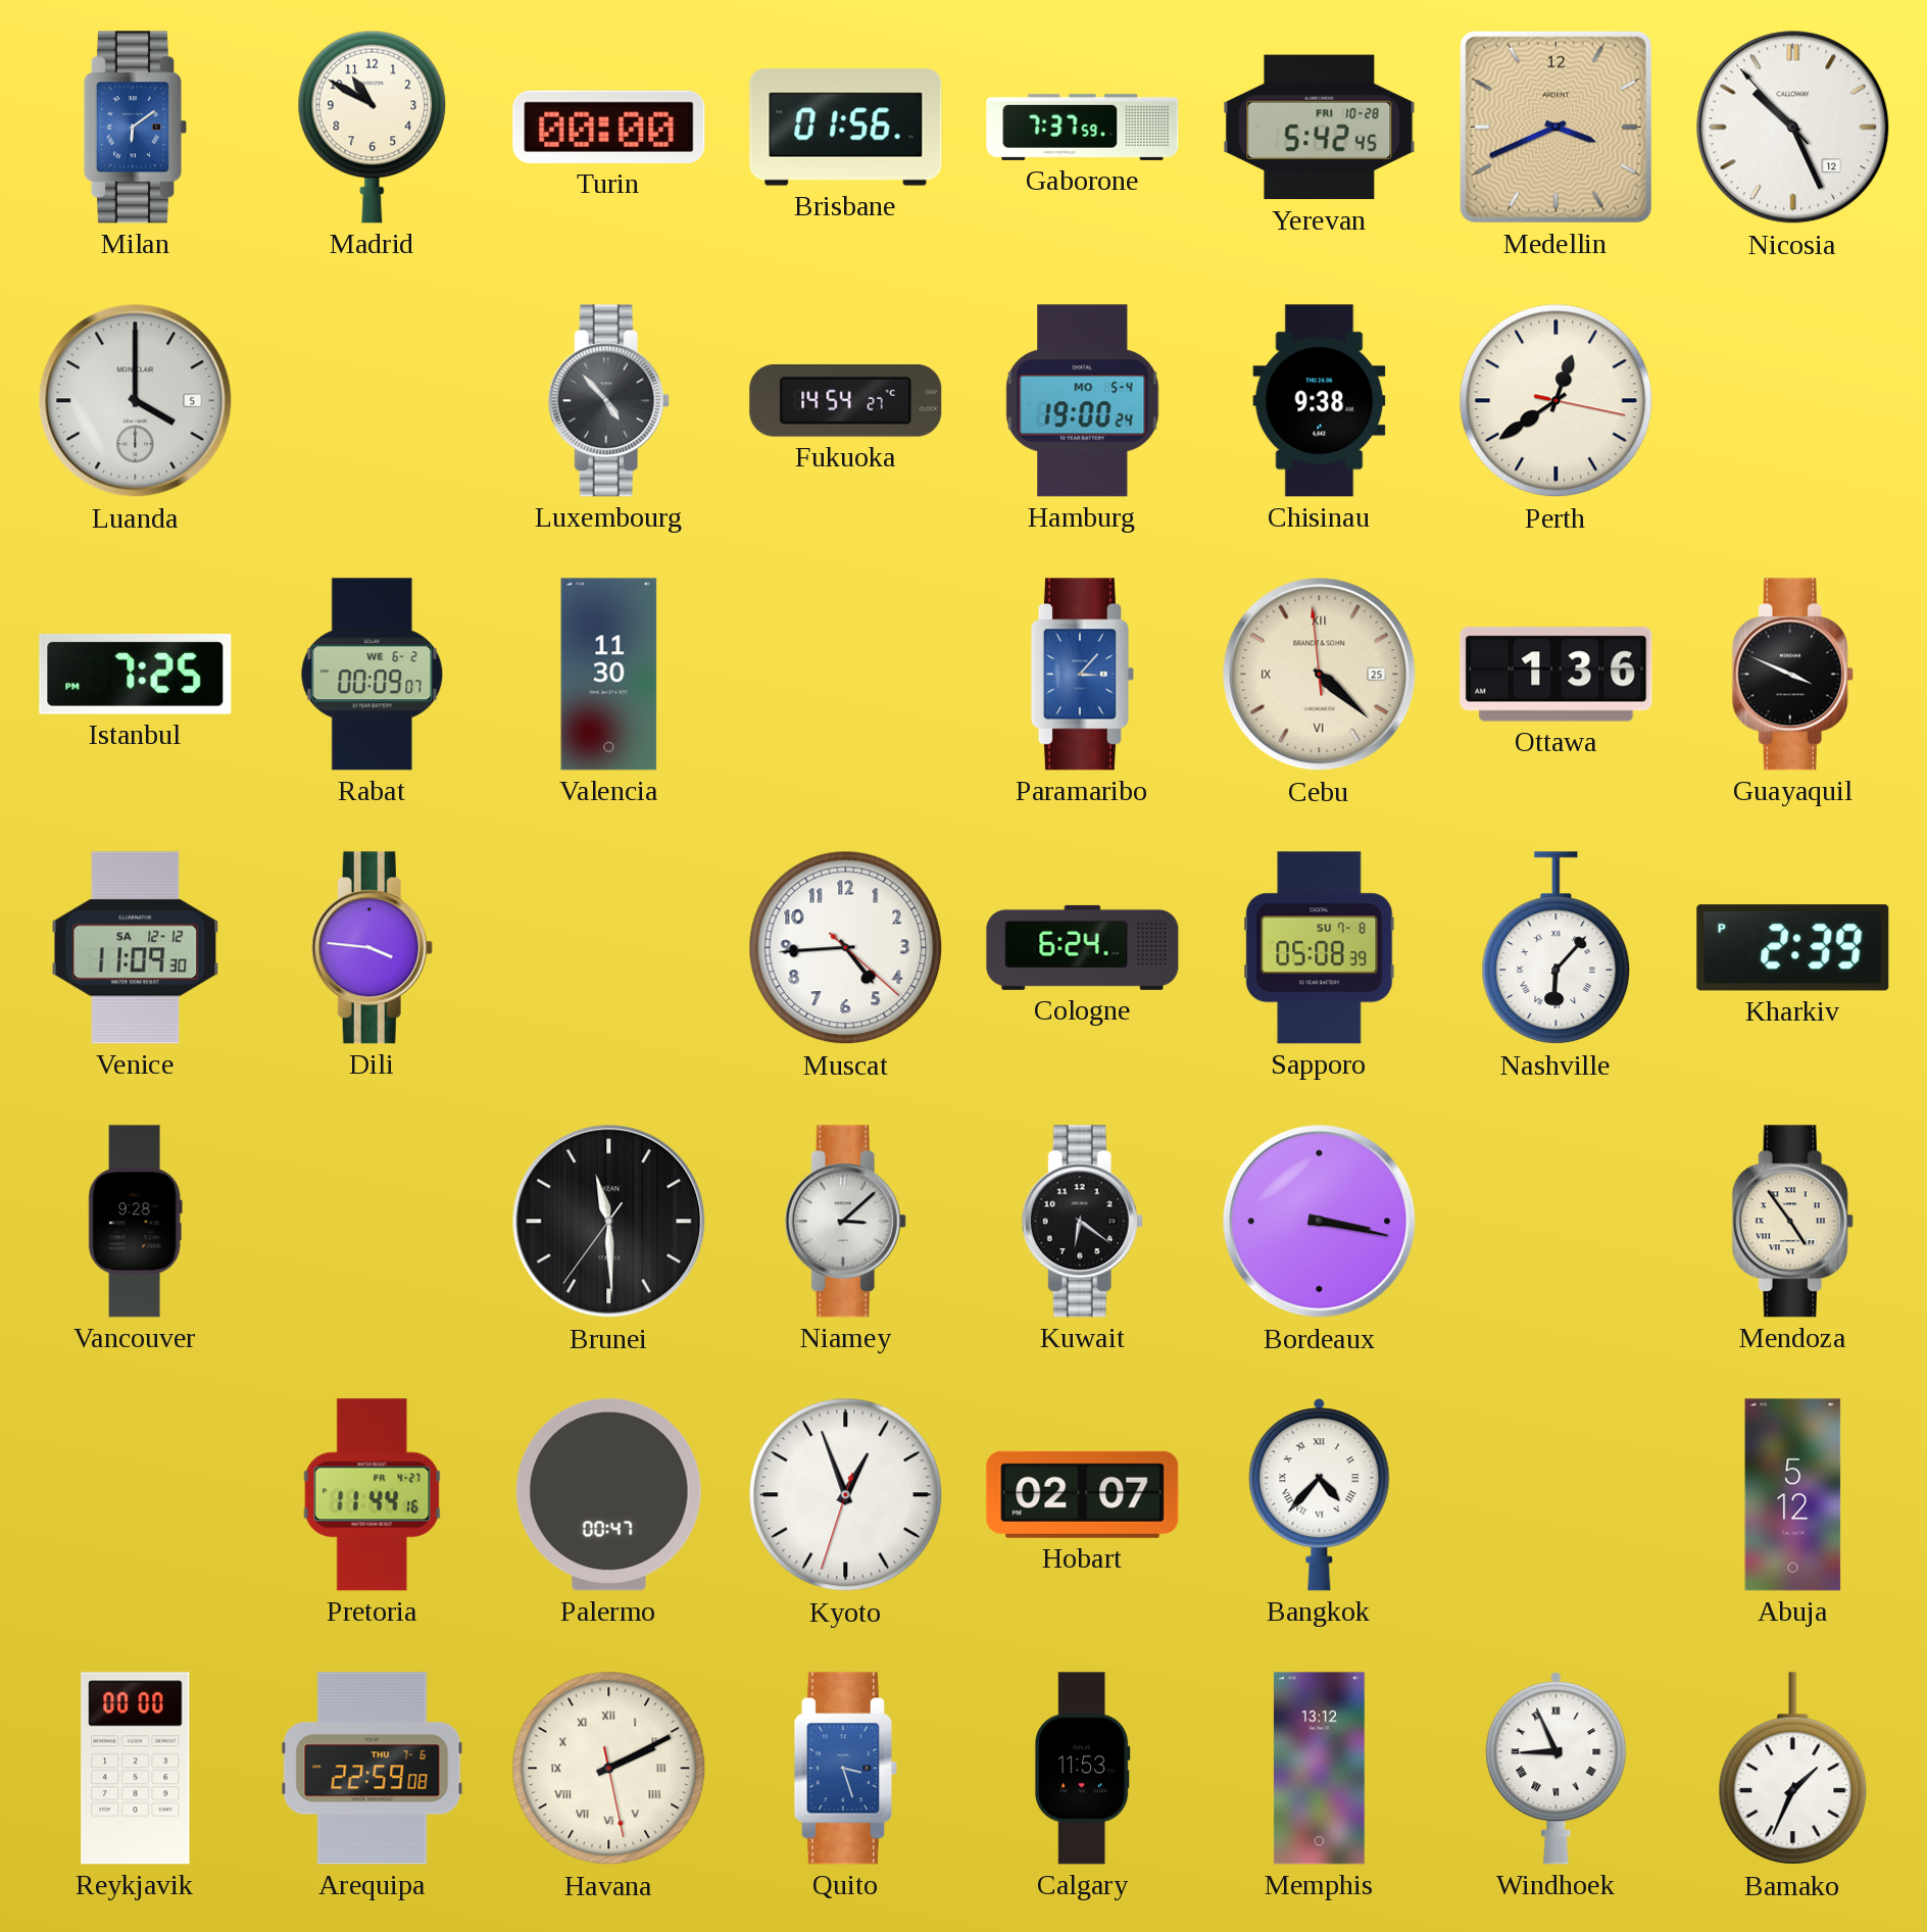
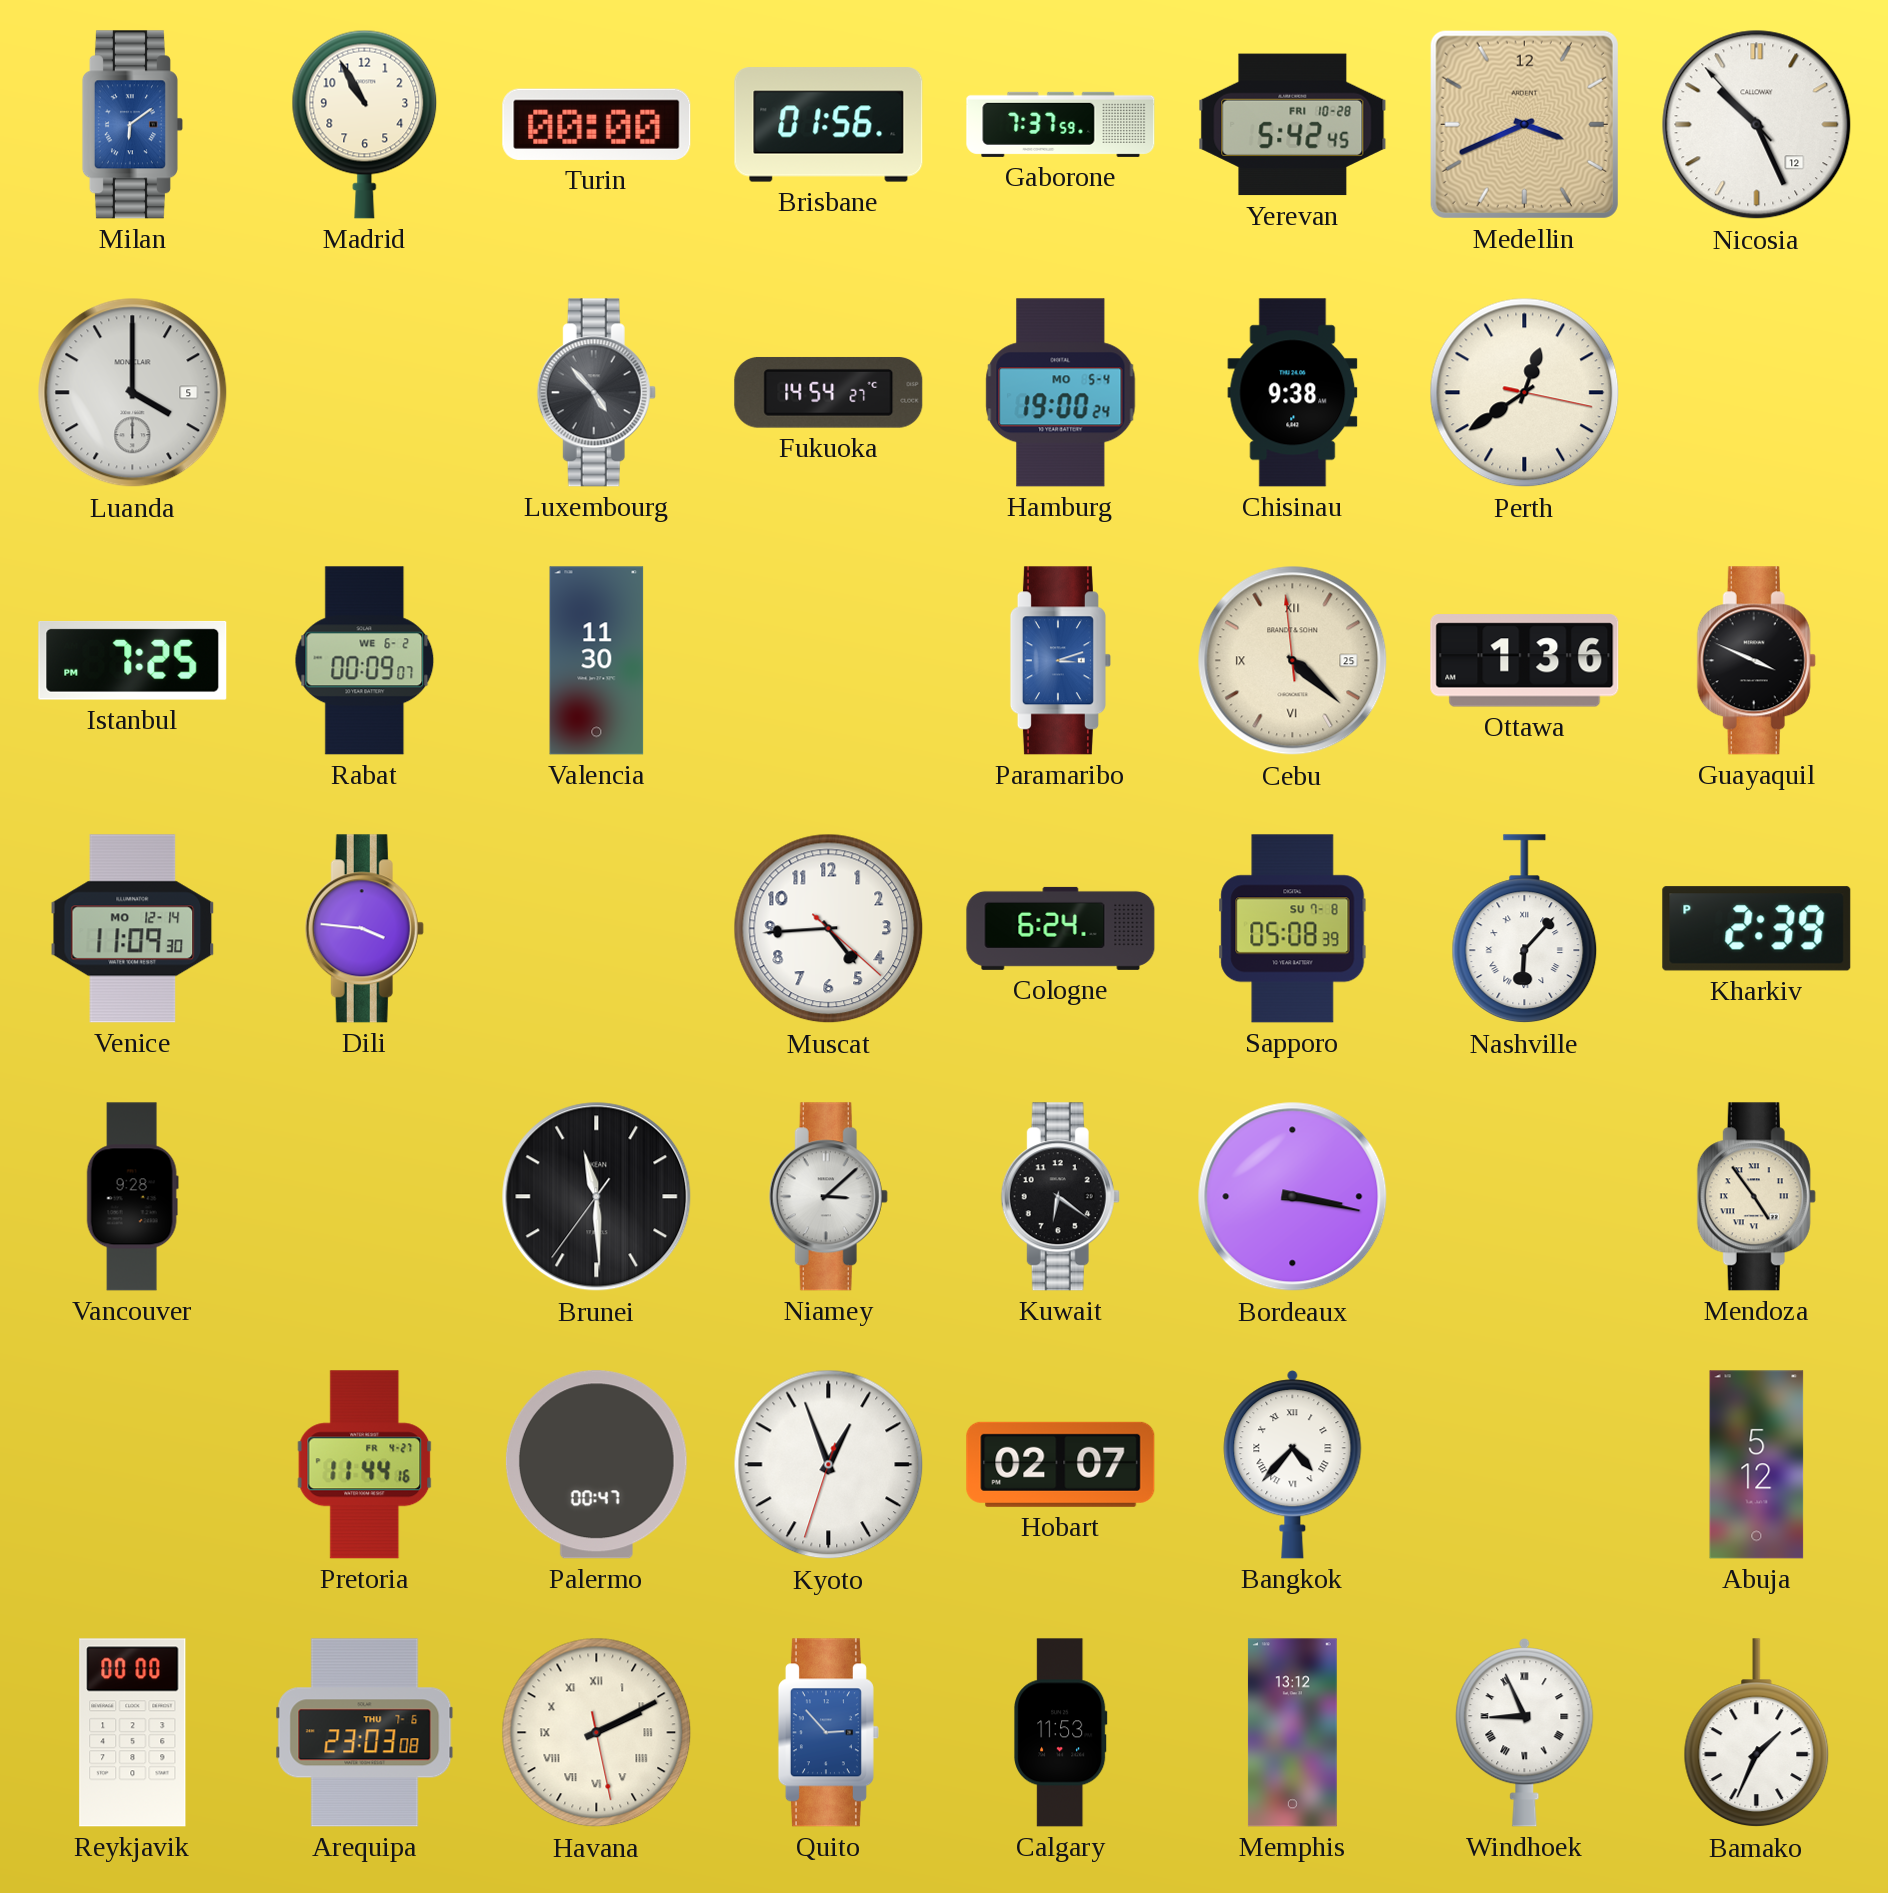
Madrid: 10:50 -> 10:55 (365, 124)
Paramaribo: 3:07 -> 3:12 (1060, 661)
Venice date: SA 12-12 -> MO 12-14 (133, 929)
Arequipa: 22:59 -> 23:03 (365, 1733)
Quito: 3:27 -> 2:53 (828, 1733)
